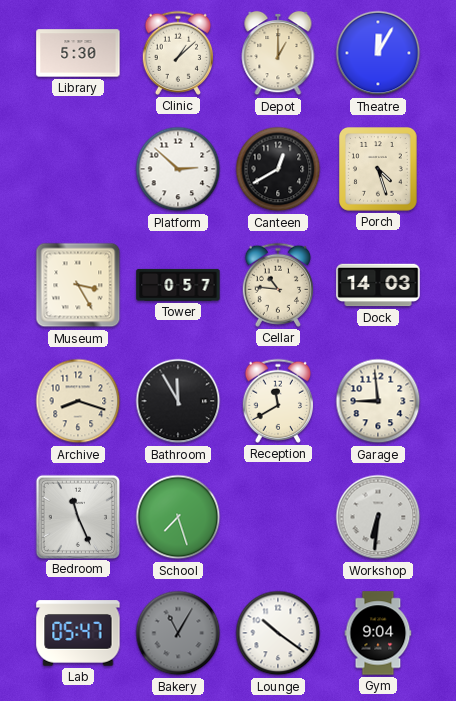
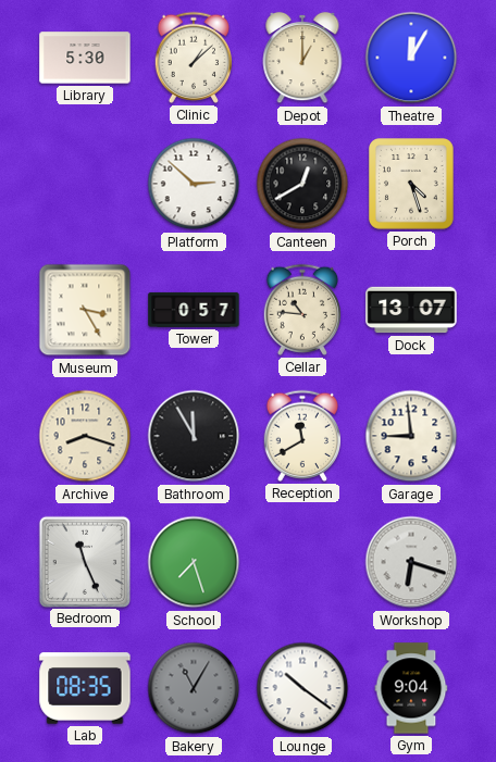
Dock: 14:03 -> 13:07 (411, 310)
Workshop: 6:31 -> 6:18 (411, 562)
Lab: 05:47 -> 08:35 (85, 688)
